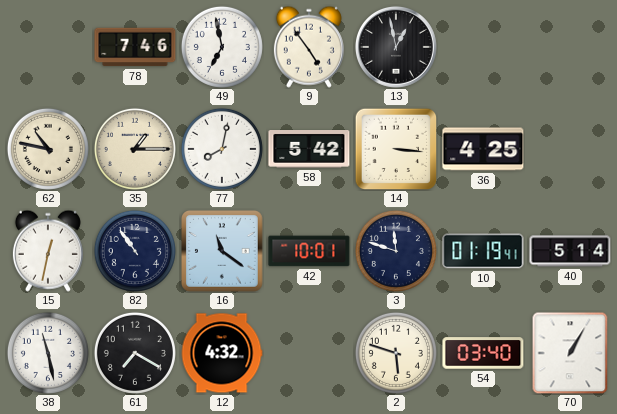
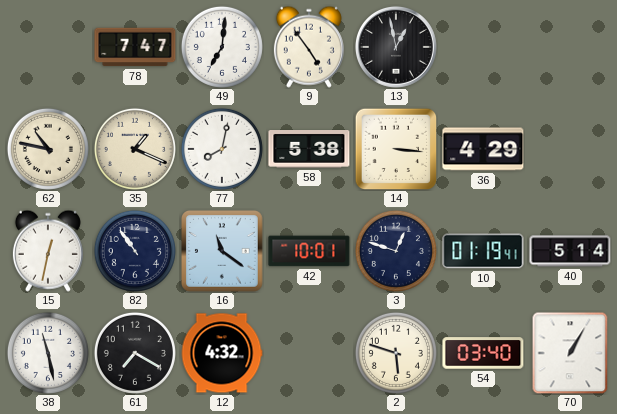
78: 7:46 -> 7:47 (135, 47)
49: 6:58 -> 7:01 (222, 47)
35: 1:15 -> 1:19 (135, 149)
58: 5:42 -> 5:38 (309, 150)
36: 4:25 -> 4:29 (483, 149)
3: 11:48 -> 12:48 (396, 251)
